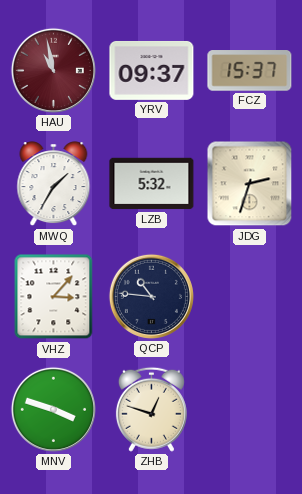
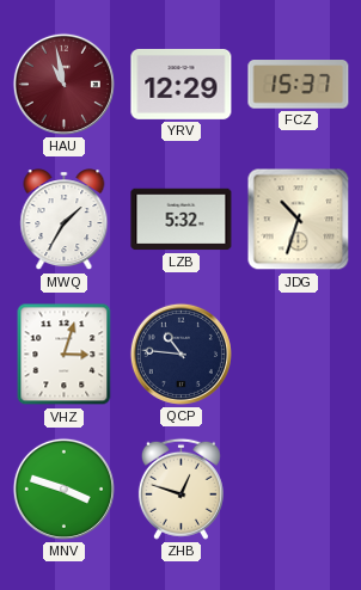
YRV: 09:37 -> 12:29 (182, 84)
JDG: 2:33 -> 10:33 (299, 220)
VHZ: 3:07 -> 3:03 (65, 355)
